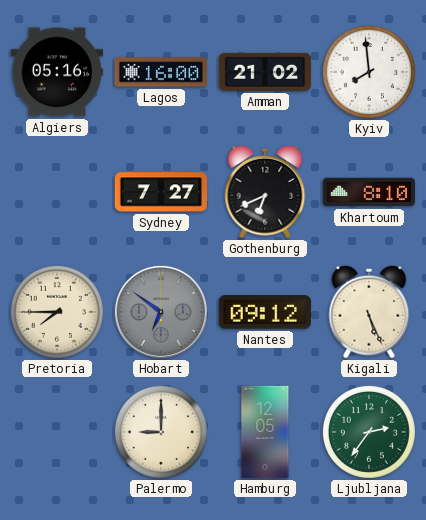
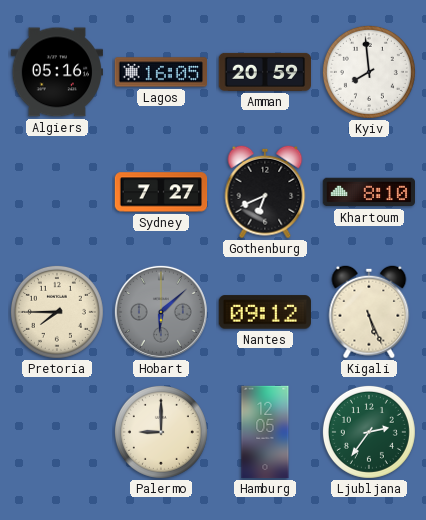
Lagos: 16:00 -> 16:05 (160, 72)
Amman: 21:02 -> 20:59 (264, 72)
Hobart: 6:51 -> 6:08 (161, 312)
